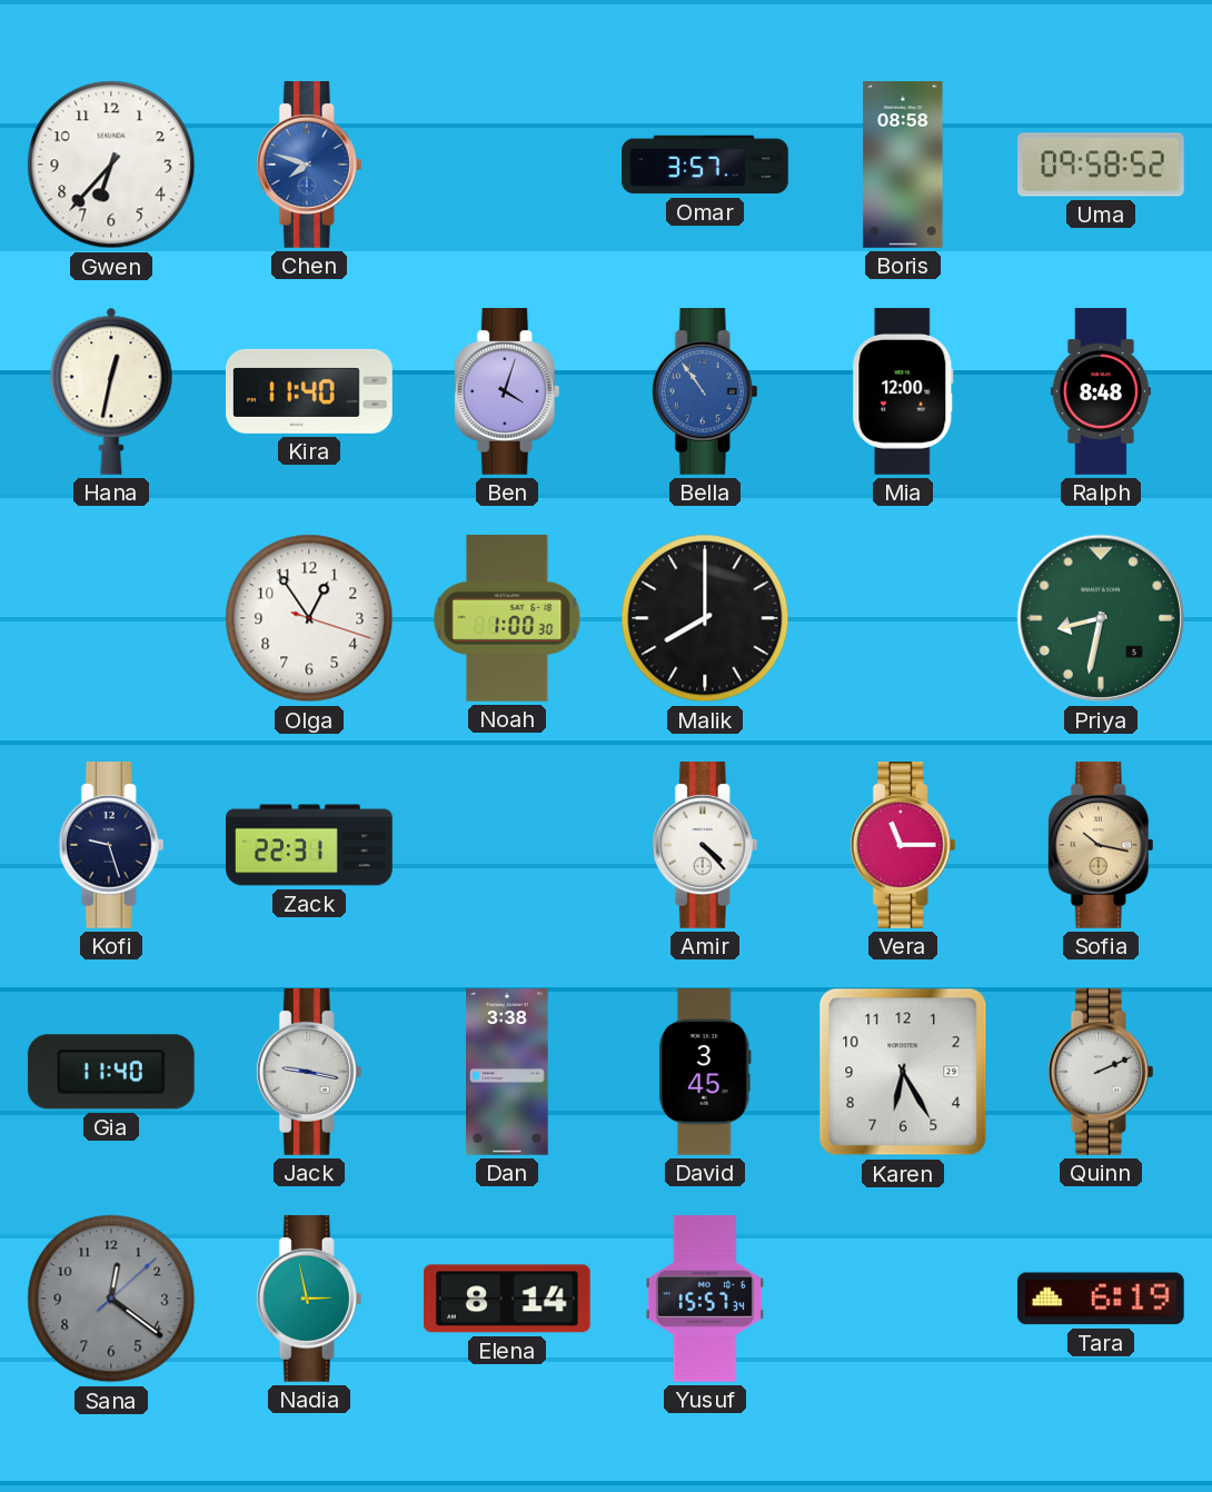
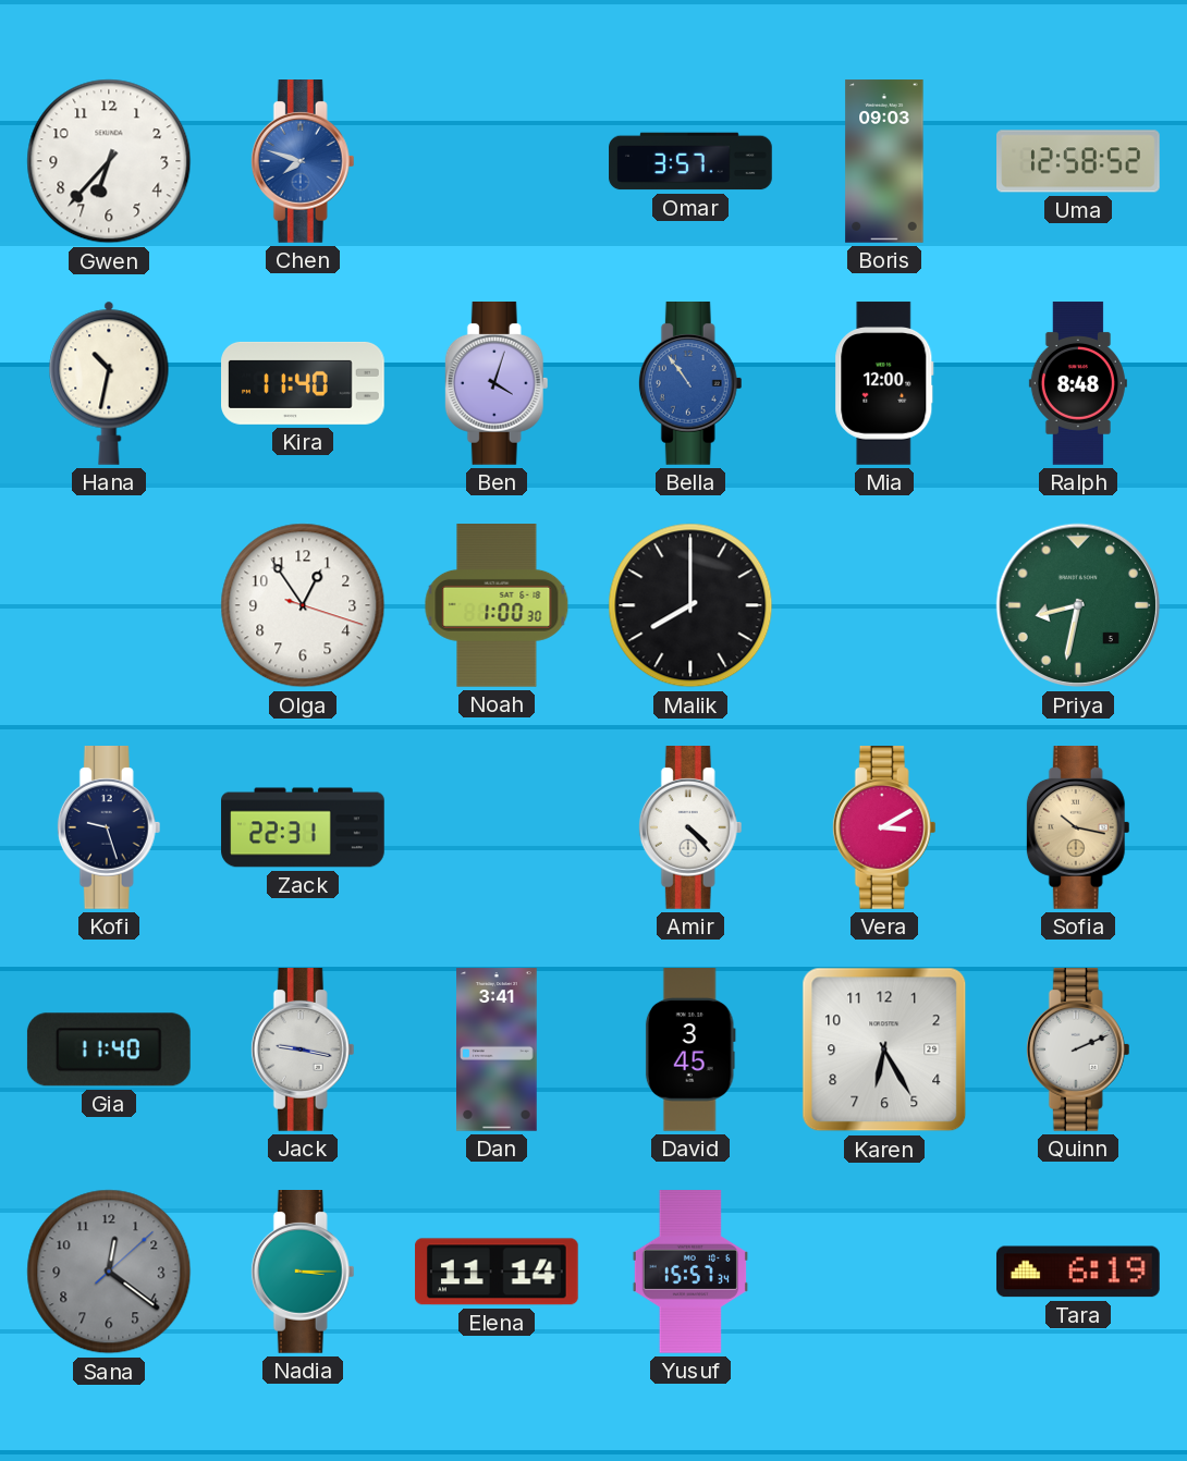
Boris: 08:58 -> 09:03 (884, 161)
Uma: 09:58 -> 12:58 (1078, 161)
Hana: 12:32 -> 10:32 (109, 383)
Vera: 11:15 -> 3:10 (884, 828)
Dan: 3:38 -> 3:41 (498, 1049)
Nadia: 2:58 -> 3:15 (303, 1273)
Elena: 8:14 -> 11:14 (498, 1272)
